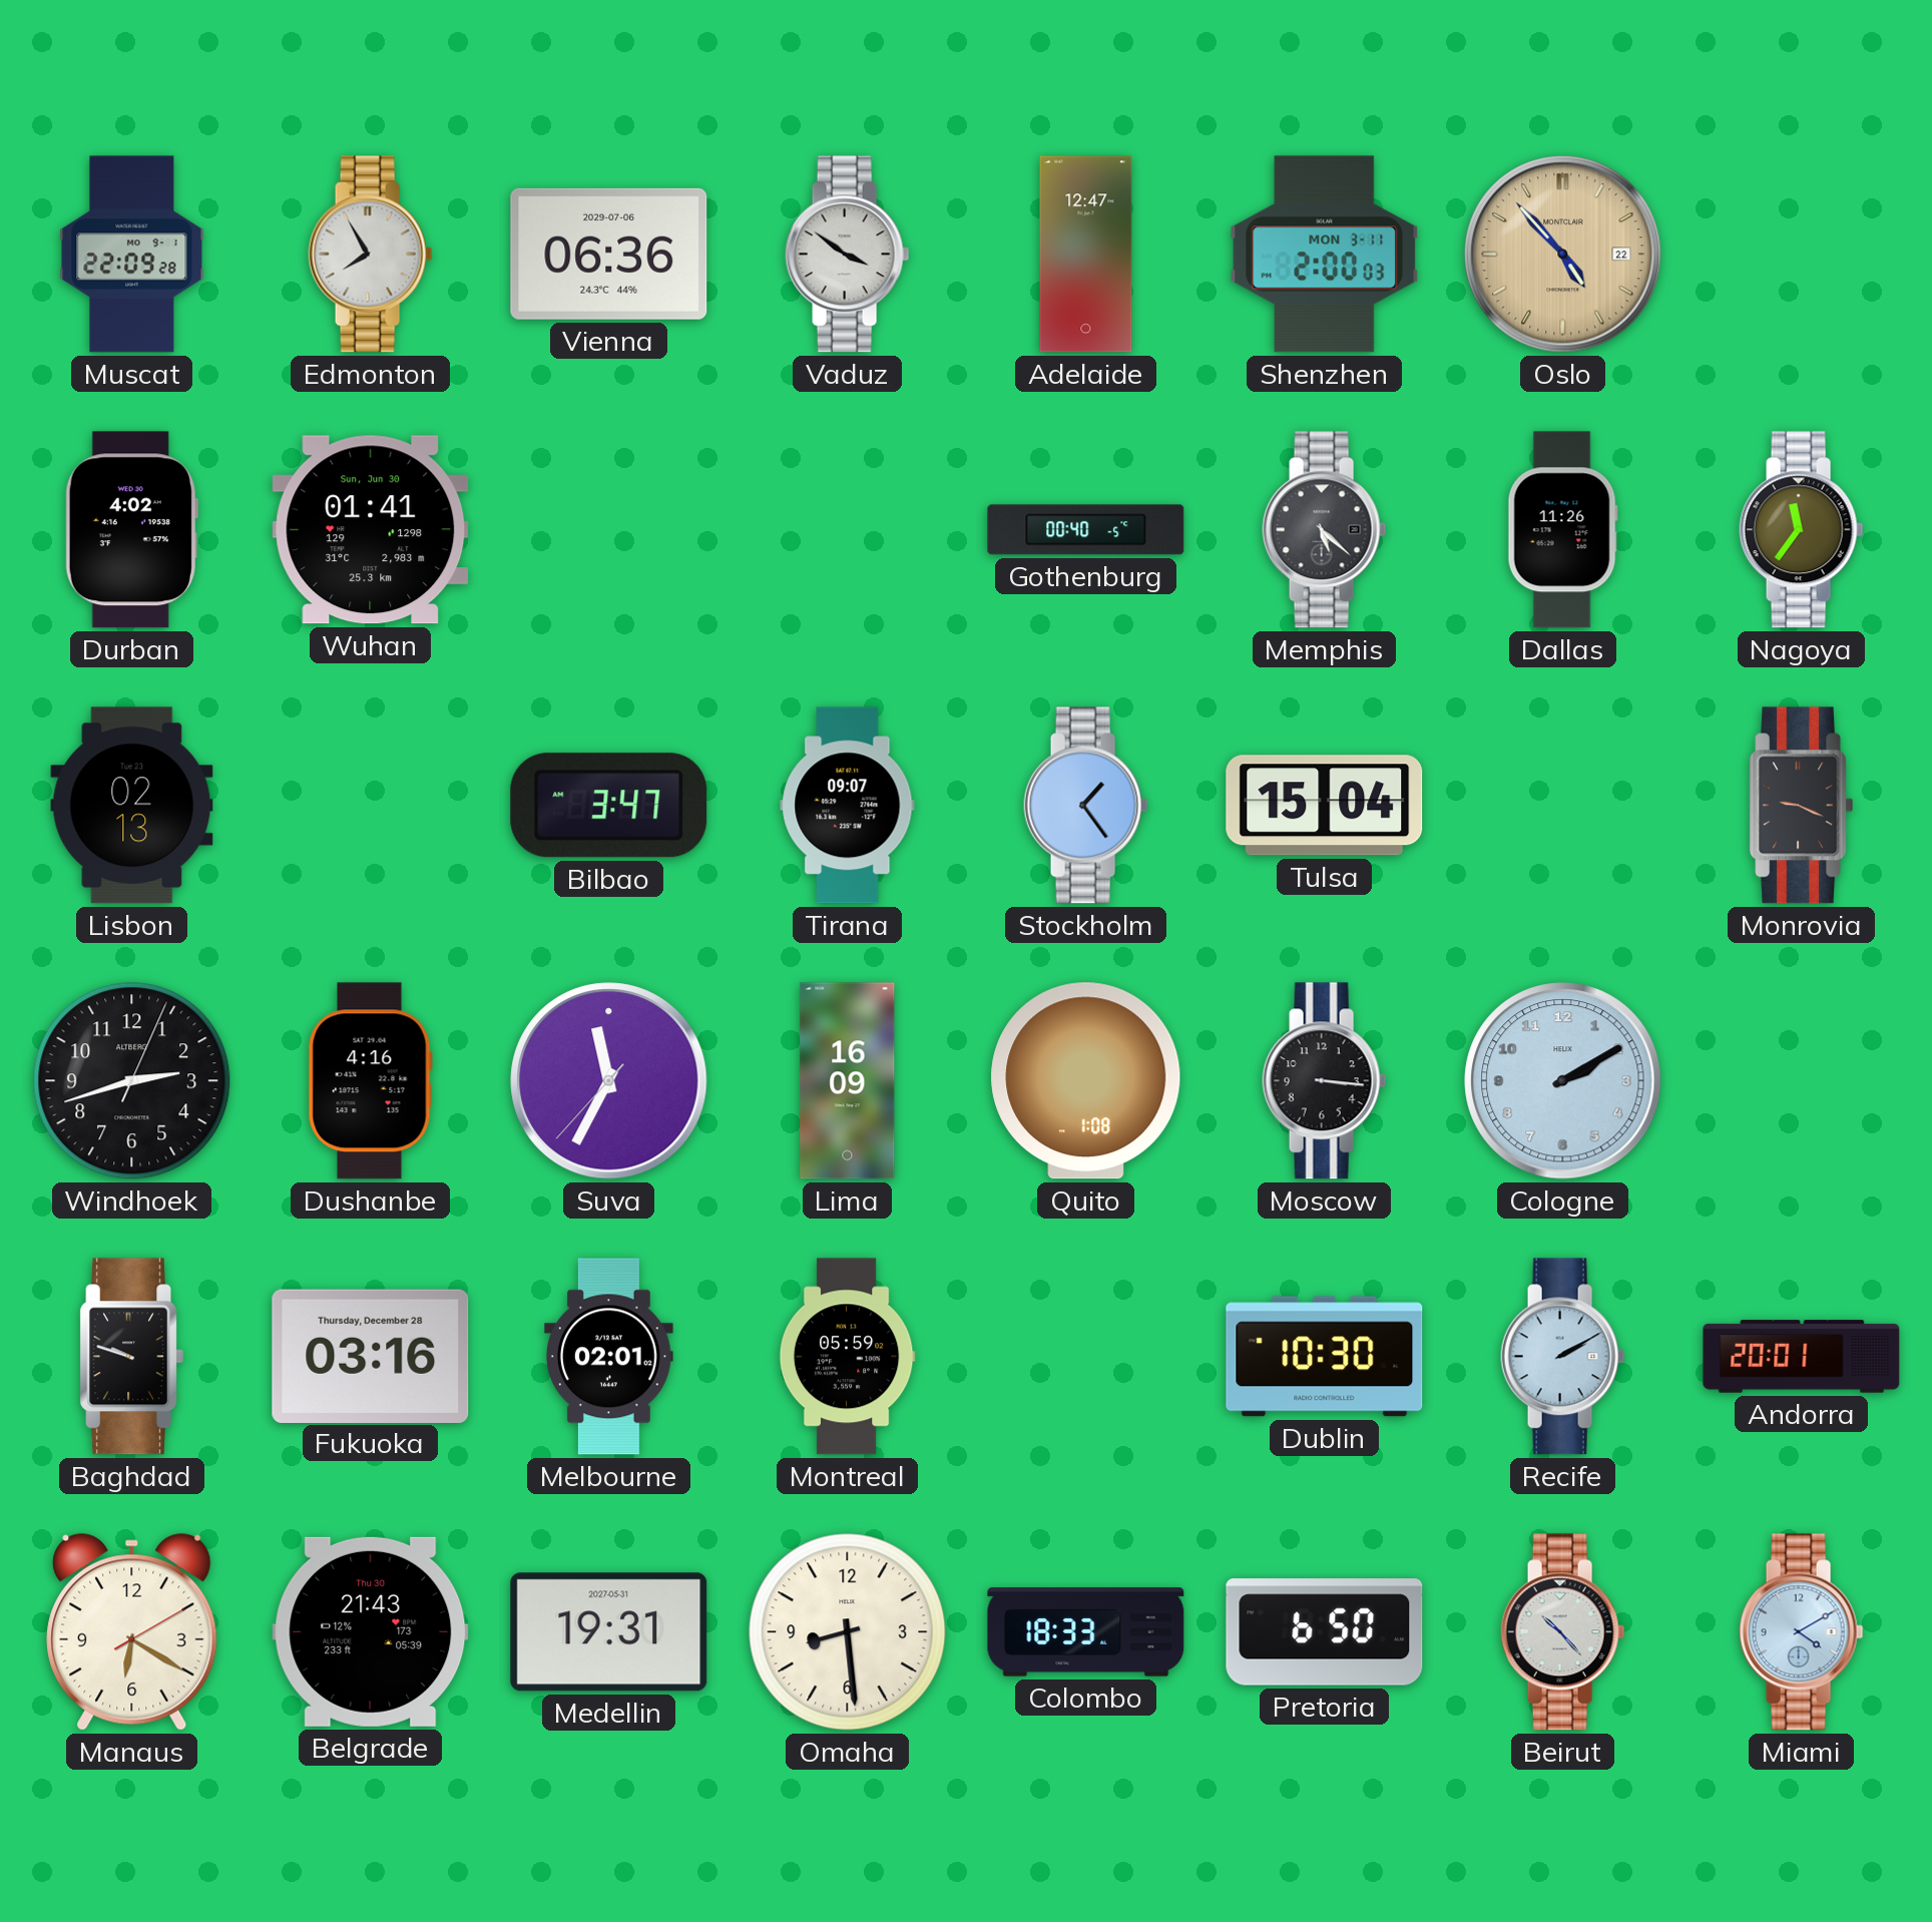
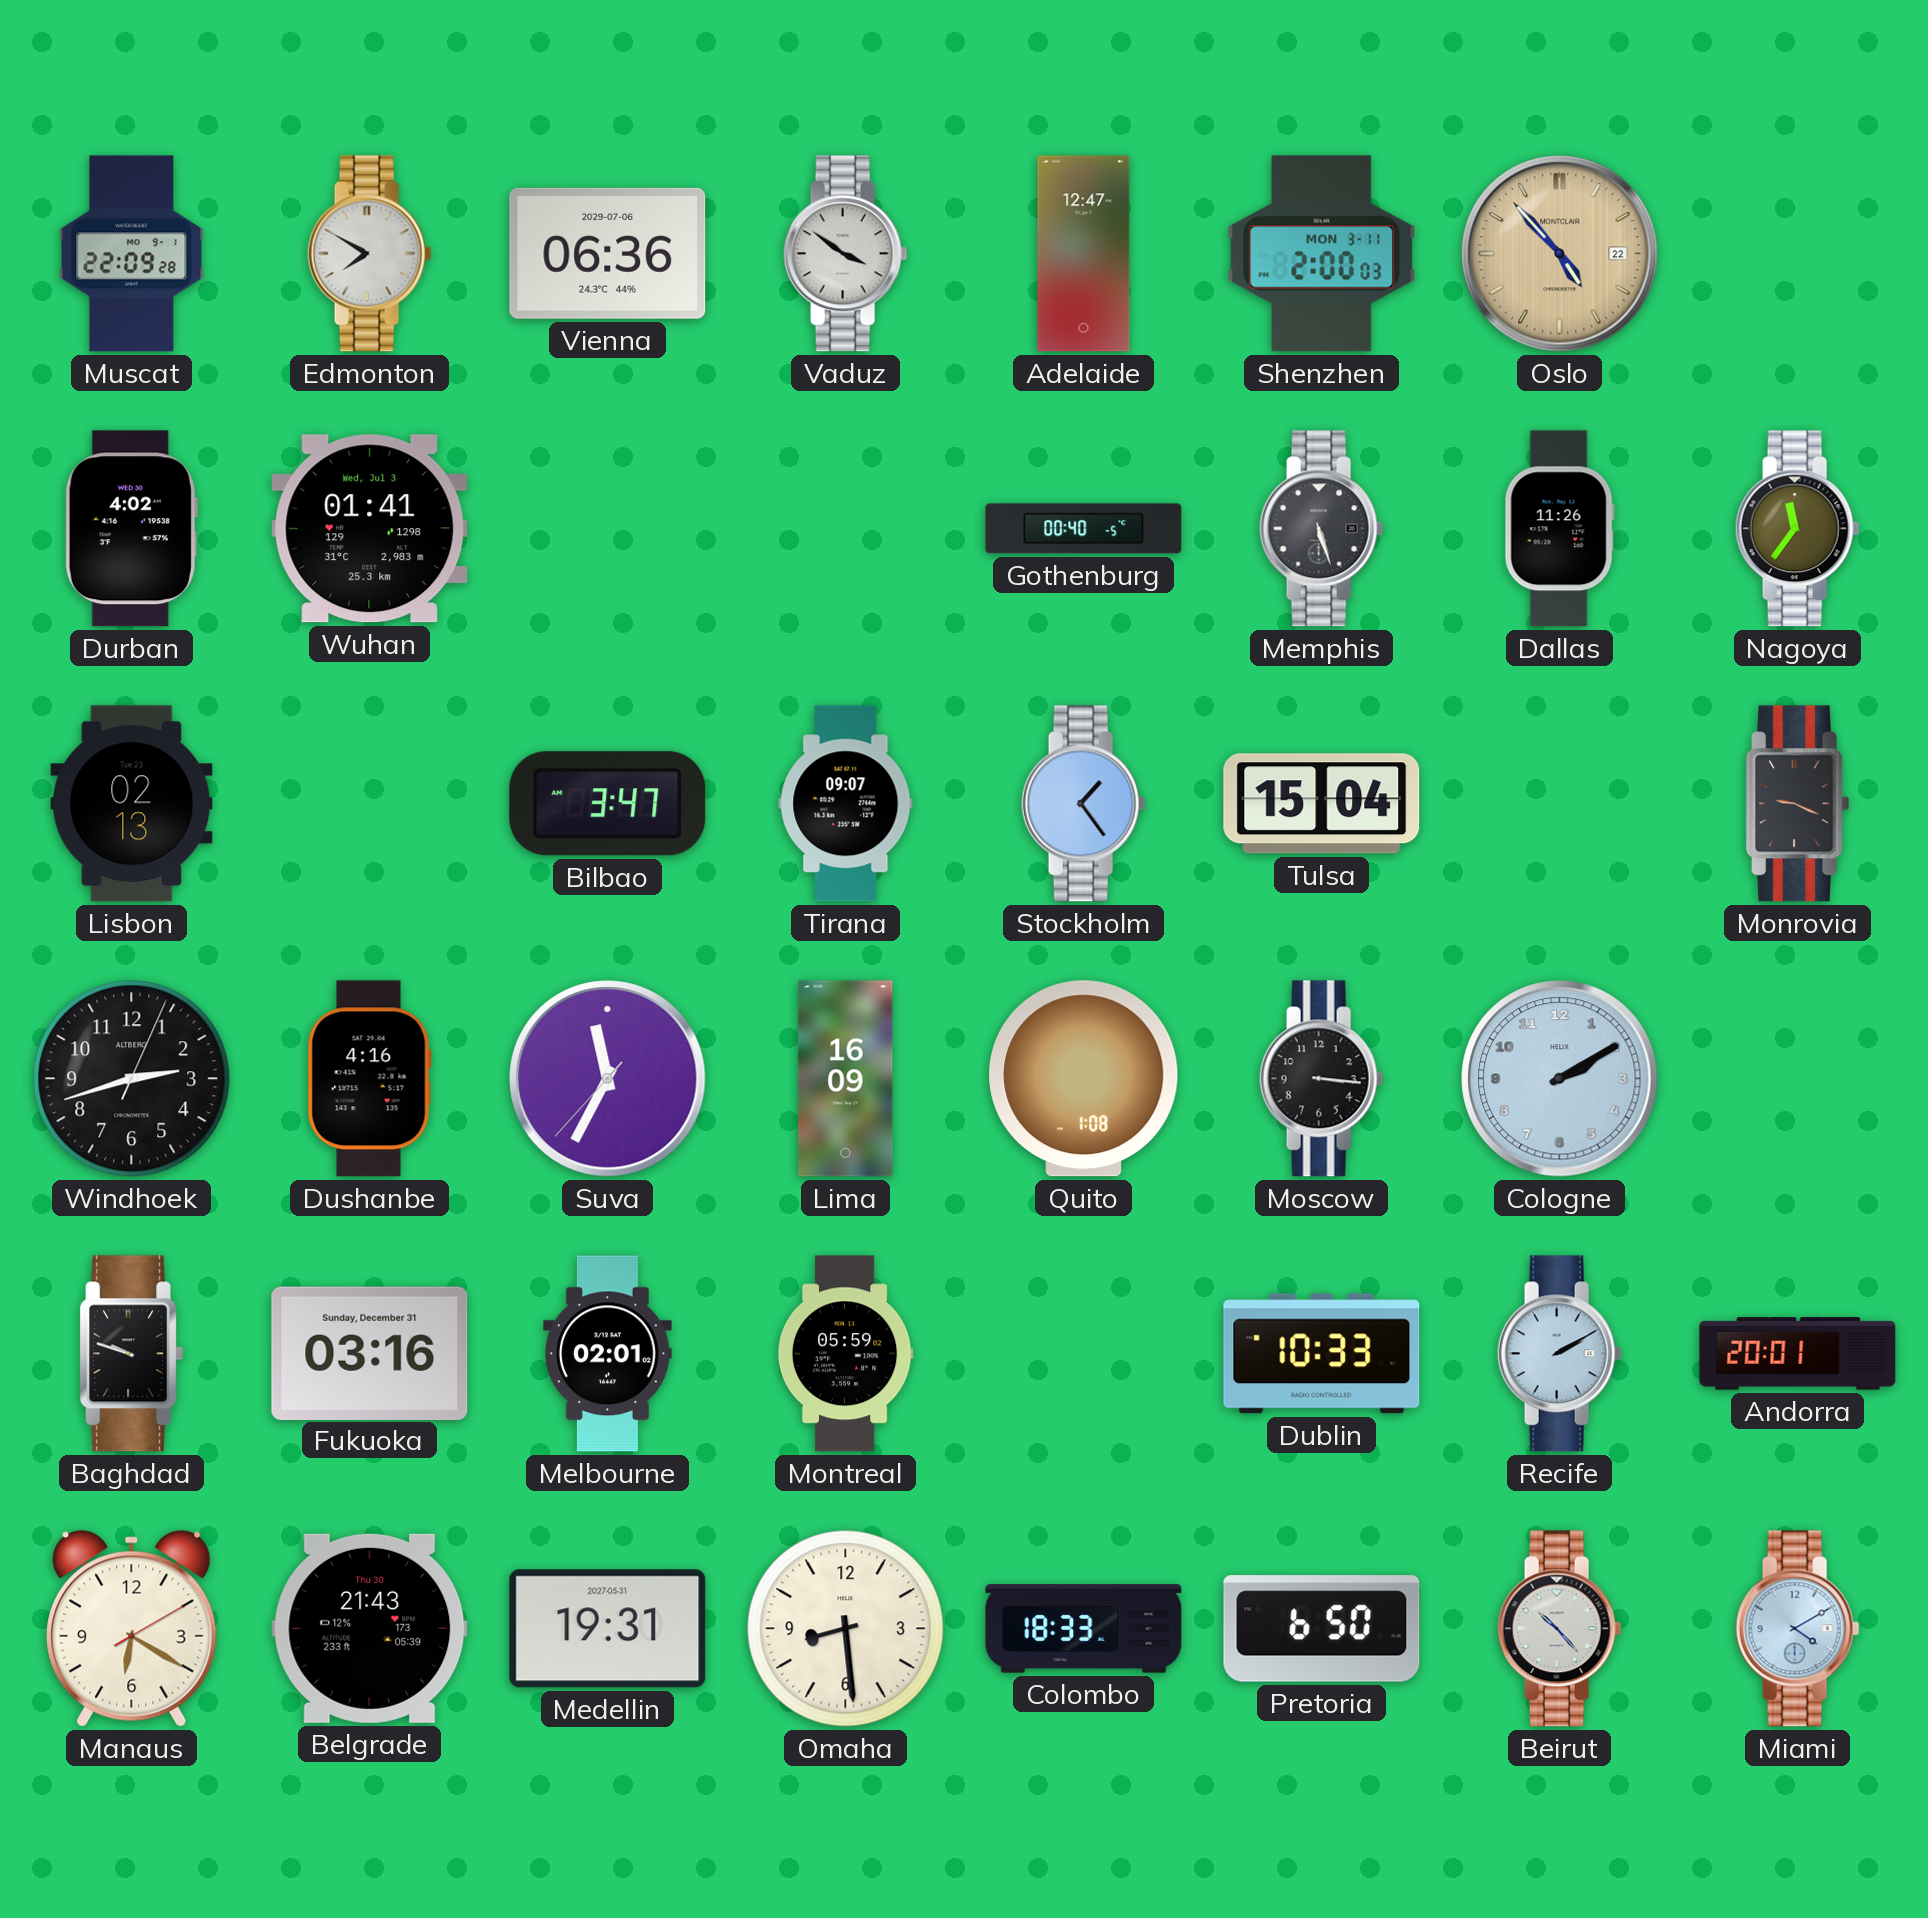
Edmonton: 7:55 -> 7:50 (370, 254)
Wuhan date: Sun, Jun 30 -> Wed, Jul 3 (370, 529)
Memphis: 5:22 -> 5:27 (1322, 529)
Fukuoka date: Thursday, December 28 -> Sunday, December 31 (370, 1353)
Dublin: 10:30 -> 10:33 (1322, 1354)
